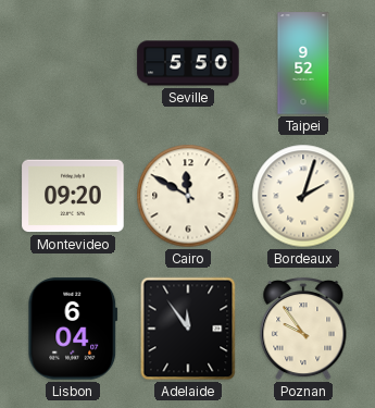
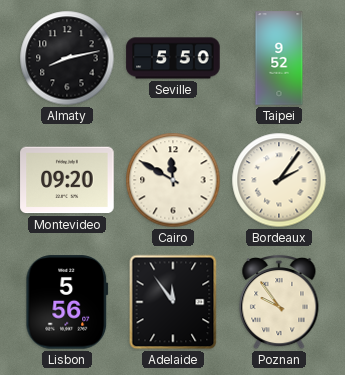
Almaty: none -> 8:13 (67, 58)
Bordeaux: 2:03 -> 2:06 (279, 180)
Lisbon: 6:04 -> 5:56 (67, 302)
